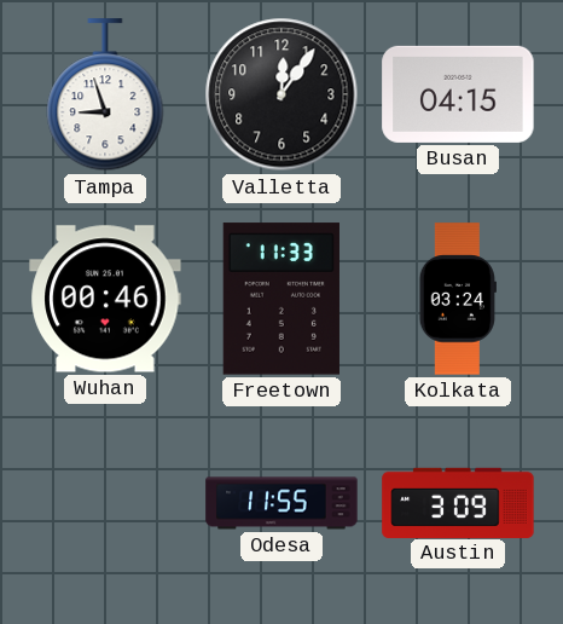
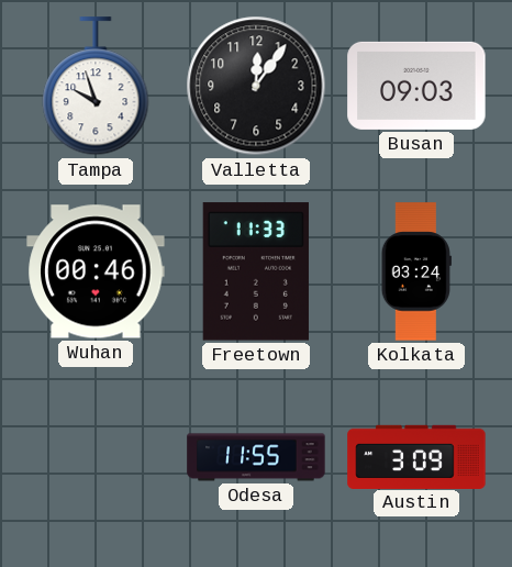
Tampa: 8:57 -> 9:57 (96, 87)
Busan: 04:15 -> 09:03 (416, 86)
